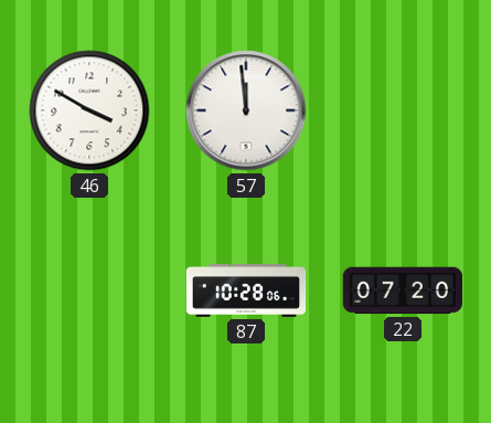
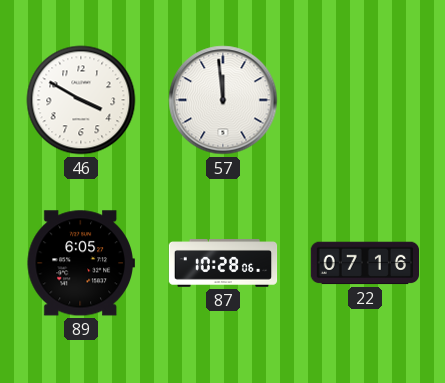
89: none -> 6:05 (81, 263)
22: 07:20 -> 07:16 (364, 263)
